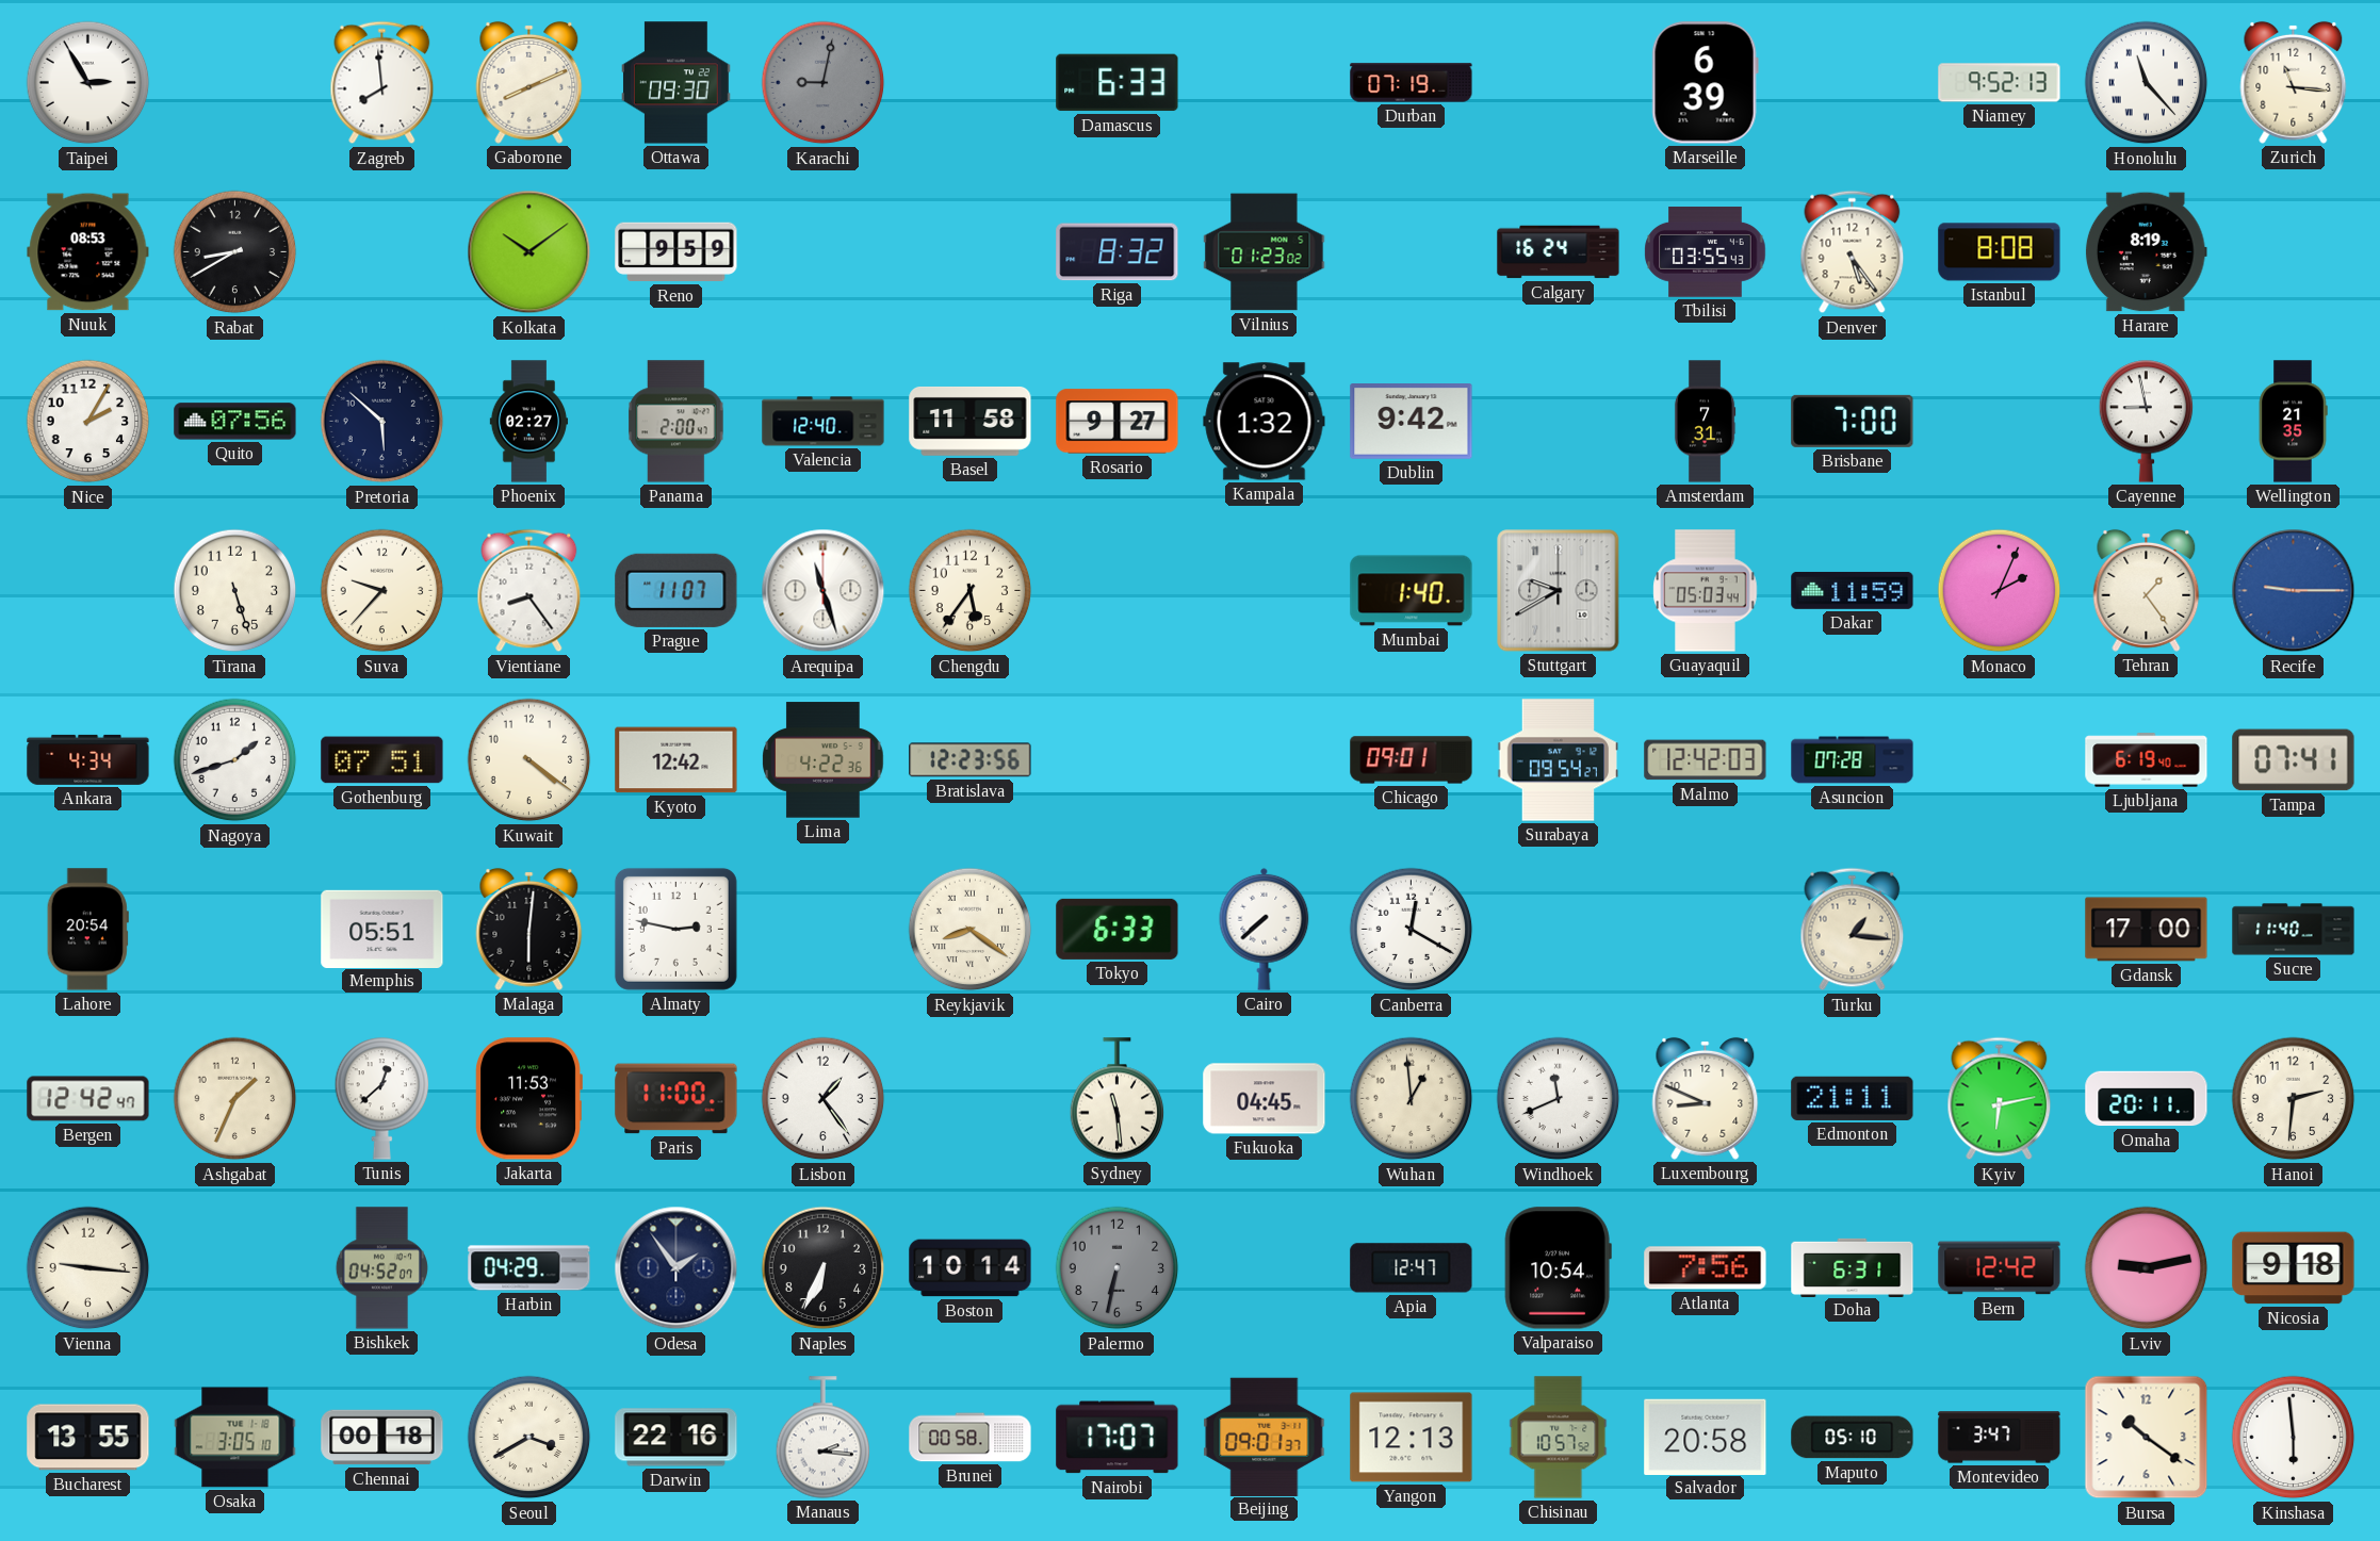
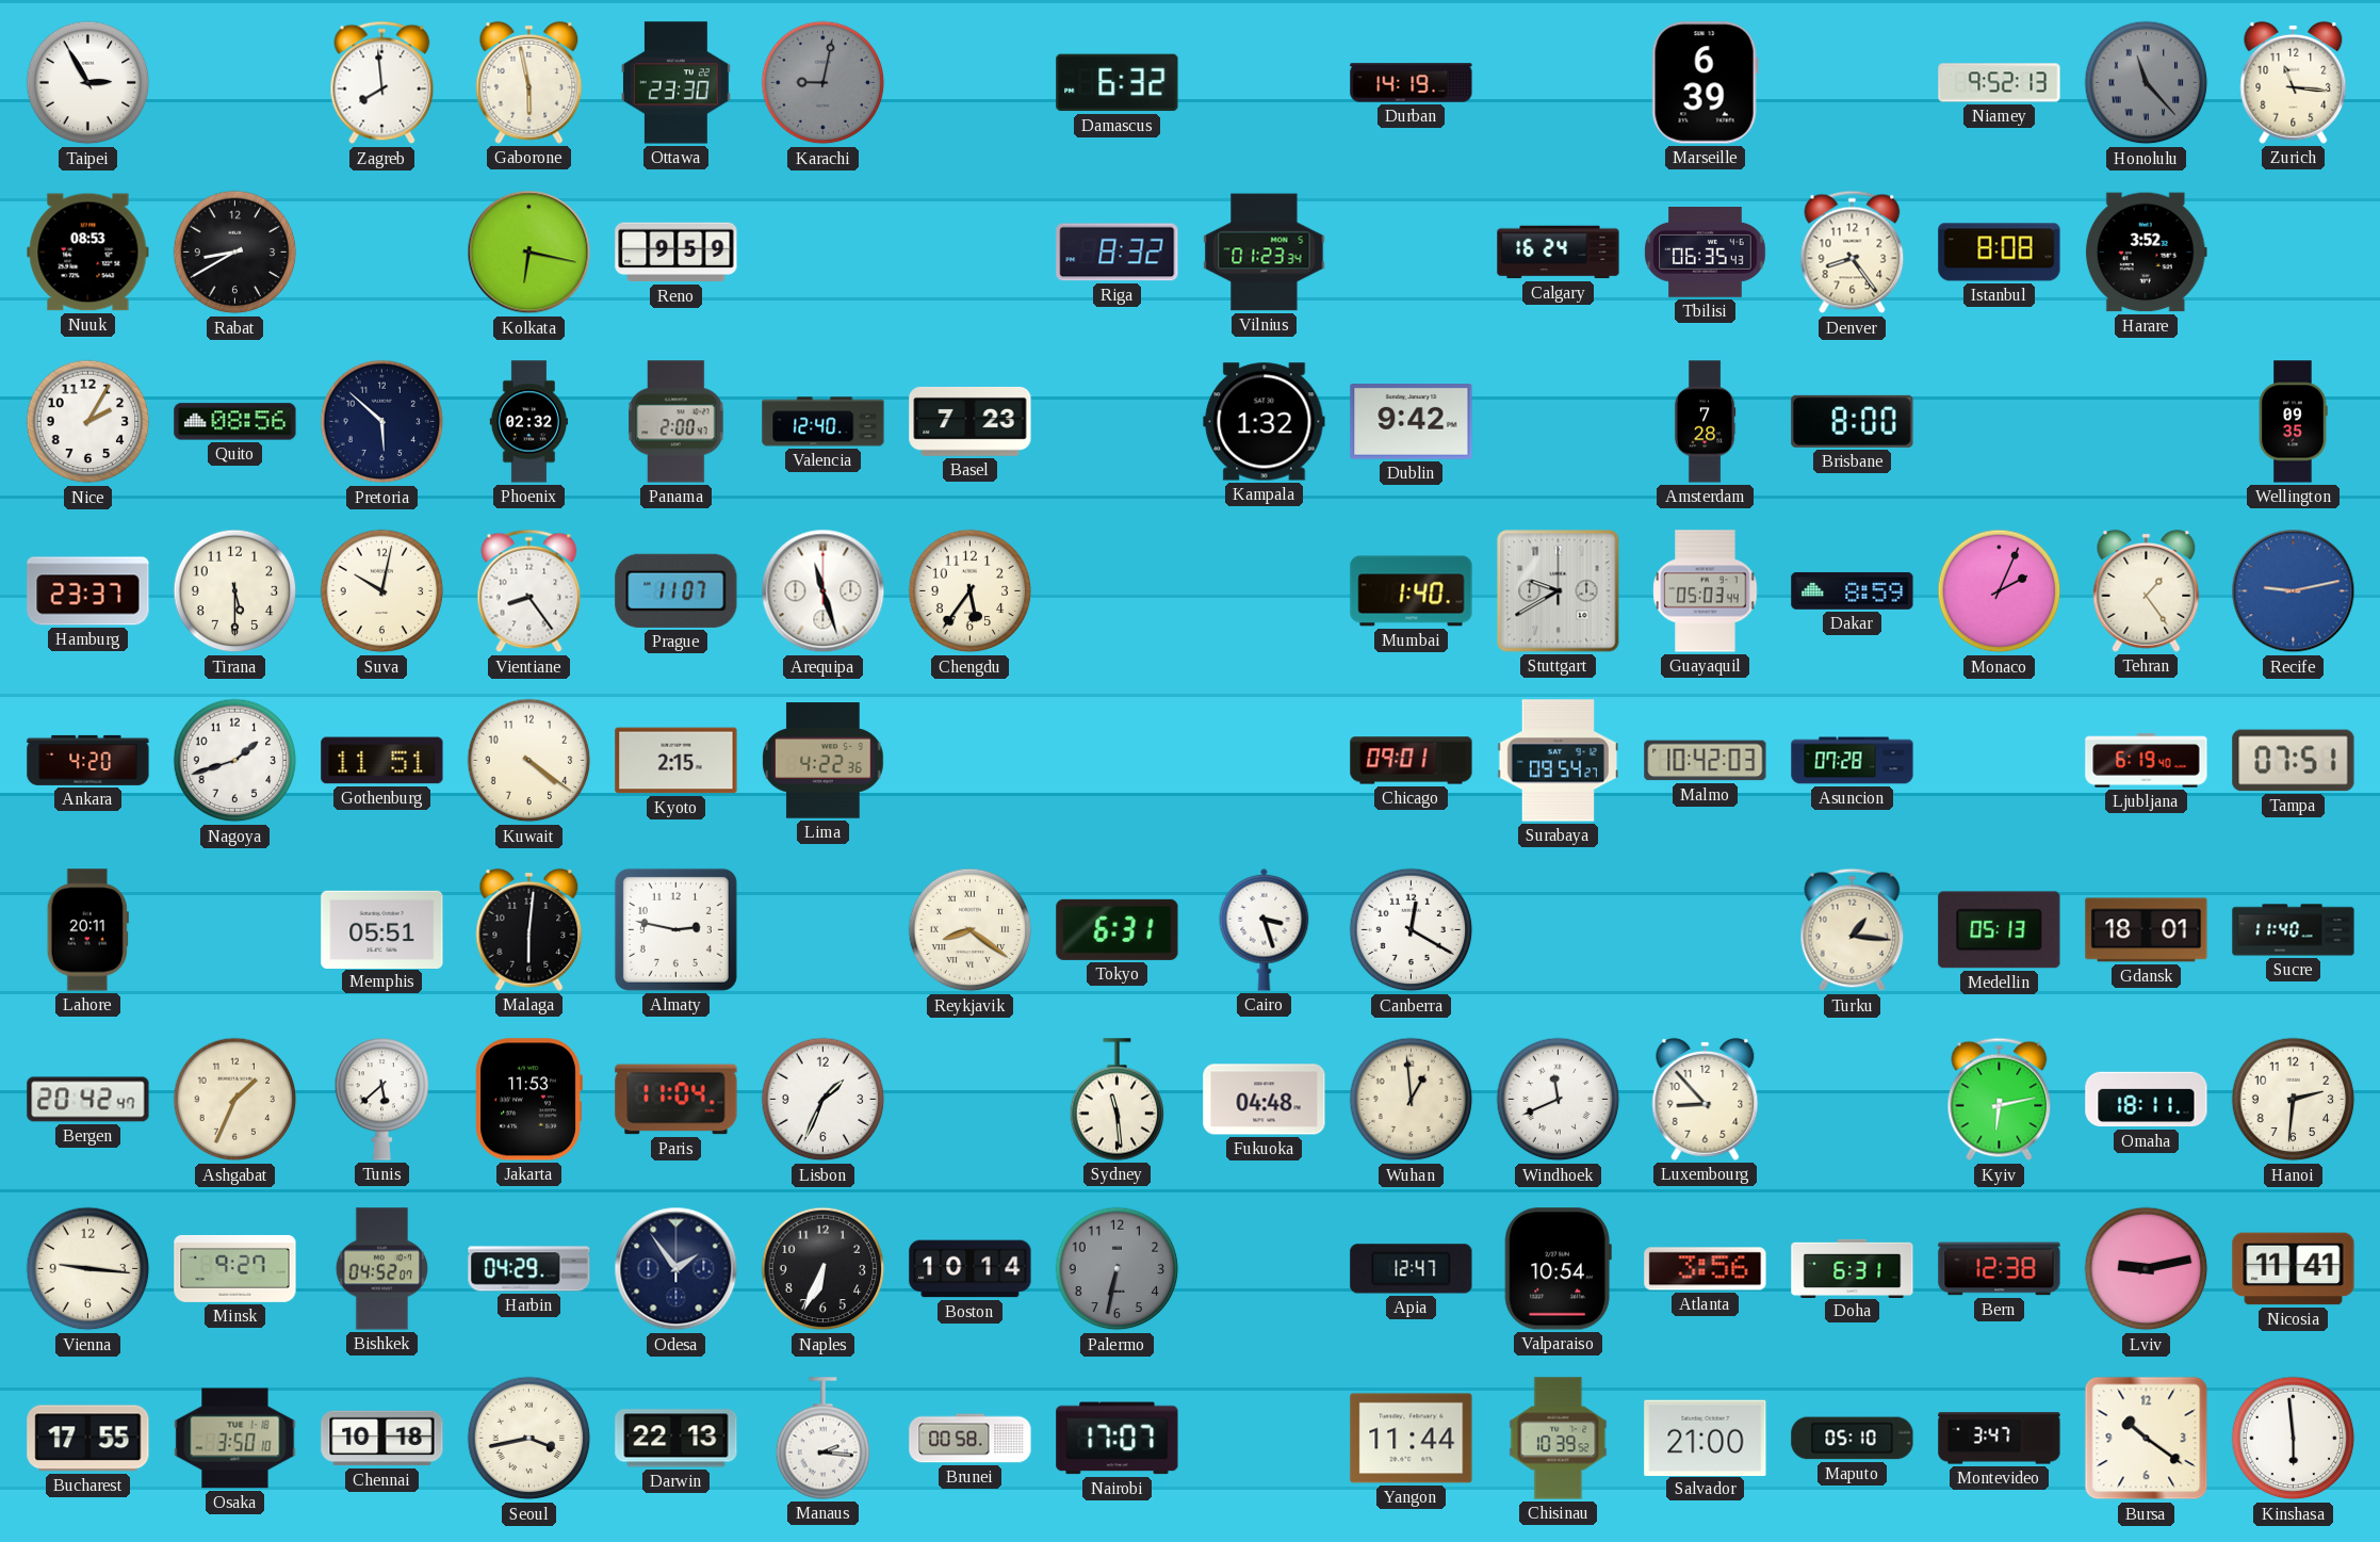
Gaborone: 8:11 -> 5:58 (529, 82)
Ottawa: 09:30 -> 23:30 (675, 83)
Damascus: 6:33 -> 6:32 (1118, 83)
Durban: 07:19 -> 14:19 (1412, 83)
Honolulu dial: white -> grey (2147, 83)
Kolkata: 10:09 -> 6:17 (529, 253)
Vilnius: 01:23:02 -> 01:23:34 (1265, 253)
Tbilisi: 03:55 -> 06:35 (1706, 253)
Denver: 5:24 -> 8:24 (1853, 253)
Harare: 8:19 -> 3:52 (2146, 253)
Quito: 07:56 -> 08:56 (235, 422)
Phoenix: 02:27 -> 02:32 (529, 422)
Basel: 11:58 -> 7:23 (971, 421)
Rosario: 9:27 -> none (1118, 422)
Amsterdam: 7:31 -> 7:28 (1705, 422)
Brisbane: 7:00 -> 8:00 (1853, 421)
Cayenne: 8:58 -> none (2147, 422)
Wellington: 21:35 -> 09:35 (2293, 422)
Hamburg: none -> 23:37 (88, 591)
Tirana: 5:27 -> 5:30 (235, 591)
Suva: 9:37 -> 10:02 (382, 591)
Dakar: 11:59 -> 8:59 (1853, 591)
Recife: 9:15 -> 9:13 (2294, 591)
Ankara: 4:34 -> 4:20 (88, 760)
Gothenburg: 07:51 -> 11:51 (382, 761)
Kyoto: 12:42 -> 2:15 (676, 761)
Bratislava: 12:23 -> none (971, 760)
Malmo: 12:42 -> 10:42 (1706, 761)
Tampa: 07:41 -> 07:51 (2294, 761)
Lahore: 20:54 -> 20:11 (87, 930)
Tokyo: 6:33 -> 6:31 (1118, 929)
Cairo: 7:38 -> 3:27 (1265, 929)
Medellin: none -> 05:13 (2000, 930)
Gdansk: 17:00 -> 18:01 (2147, 930)
Bergen: 12:42 -> 20:42 (88, 1100)
Tunis: 12:38 -> 5:38 (382, 1100)
Paris: 11:00 -> 11:04 (676, 1100)
Lisbon: 1:24 -> 1:34 (824, 1100)
Fukuoka: 04:45 -> 04:48 (1265, 1100)
Luxembourg: 8:49 -> 8:53 (1706, 1099)
Edmonton: 21:11 -> none (1853, 1098)
Omaha: 20:11 -> 18:11 (2147, 1100)
Minsk: none -> 9:27 (235, 1268)
Atlanta: 7:56 -> 3:56 (1706, 1269)
Bern: 12:42 -> 12:38 (2000, 1269)
Nicosia: 9:18 -> 11:41 (2294, 1269)
Bucharest: 13:55 -> 17:55 (88, 1439)
Osaka: 3:05 -> 3:50 (235, 1439)
Chennai: 00:18 -> 10:18 (382, 1439)
Seoul: 3:40 -> 3:43 (529, 1439)
Darwin: 22:16 -> 22:13 (676, 1439)
Beijing: 09:01 -> none (1265, 1437)
Yangon: 12:13 -> 11:44 (1412, 1439)
Chisinau: 10:57 -> 10:39 (1559, 1439)
Salvador: 20:58 -> 21:00 (1706, 1438)
